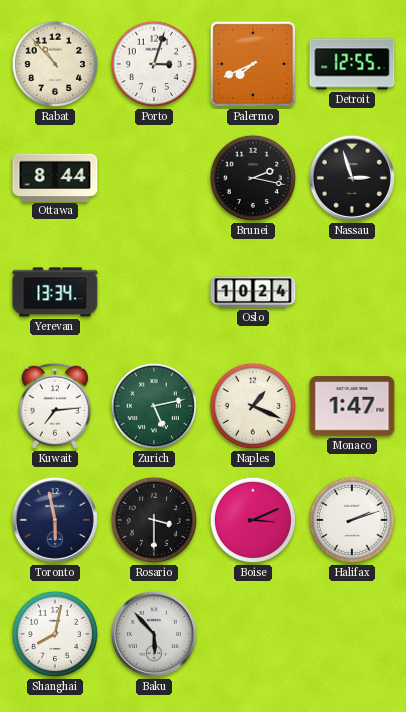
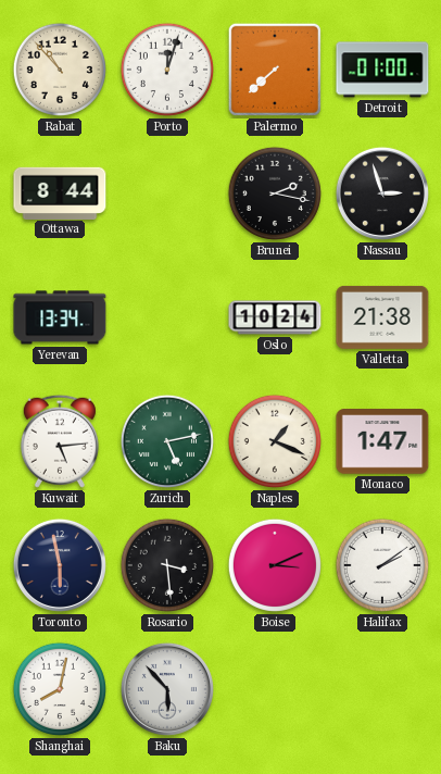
Porto: 3:03 -> 12:03 (167, 70)
Palermo: 7:41 -> 7:38 (275, 70)
Detroit: 12:55 -> 01:00 (382, 70)
Valletta: none -> 21:38 (382, 317)
Kuwait: 7:14 -> 5:14 (60, 441)
Rosario: 3:30 -> 3:29 (167, 565)
Halifax: 2:12 -> 2:09 (382, 565)
